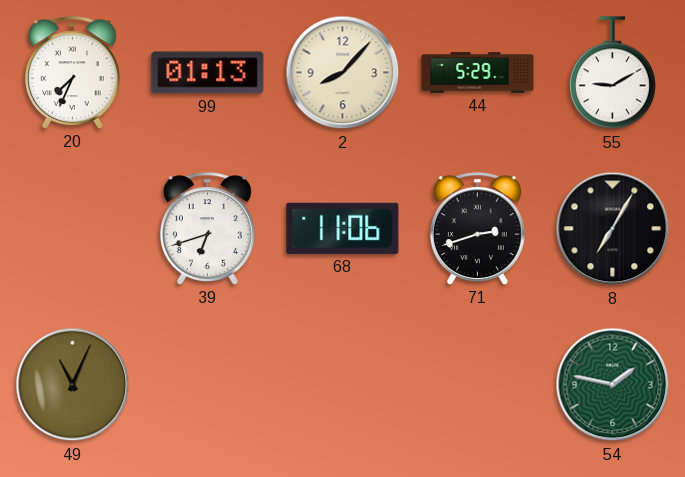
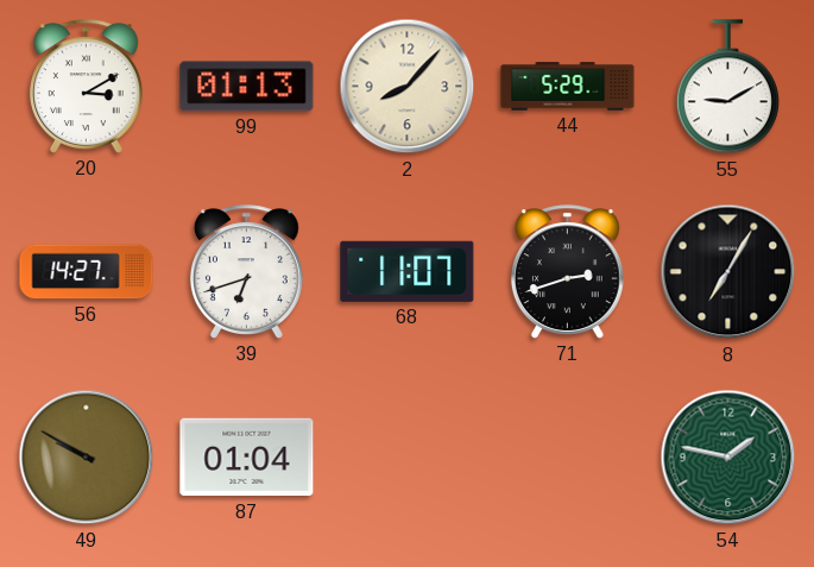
20: 7:34 -> 3:10 (86, 87)
56: none -> 14:27 (87, 272)
68: 11:06 -> 11:07 (408, 271)
49: 11:04 -> 9:50 (87, 458)
87: none -> 01:04 (247, 458)
